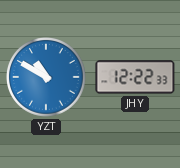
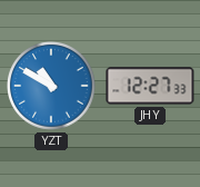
JHY: 12:22 -> 12:27 (150, 86)
